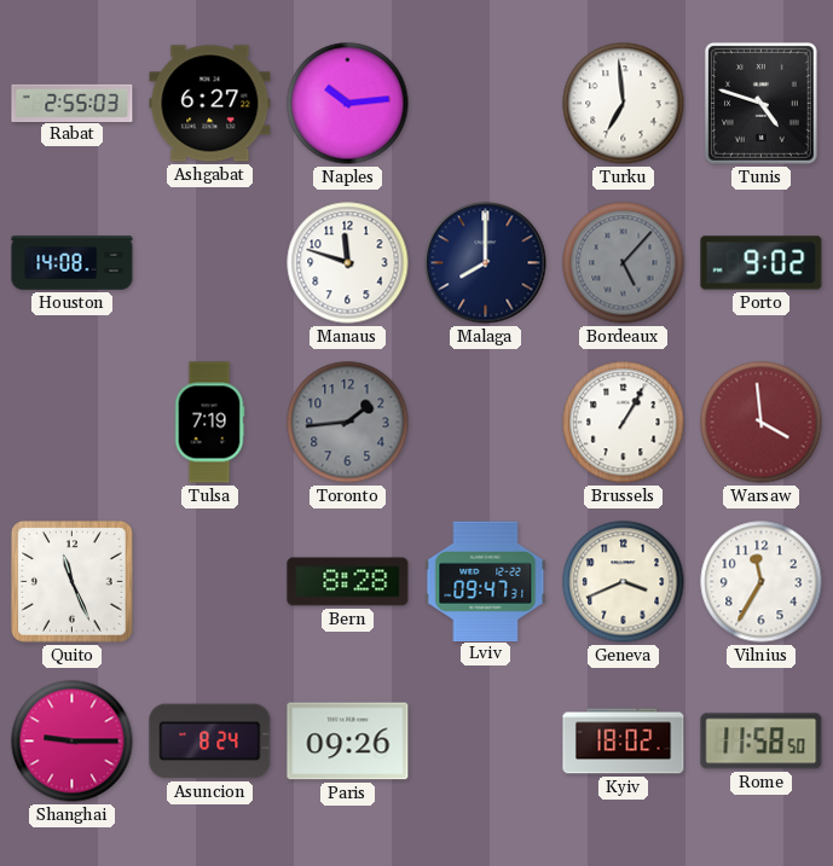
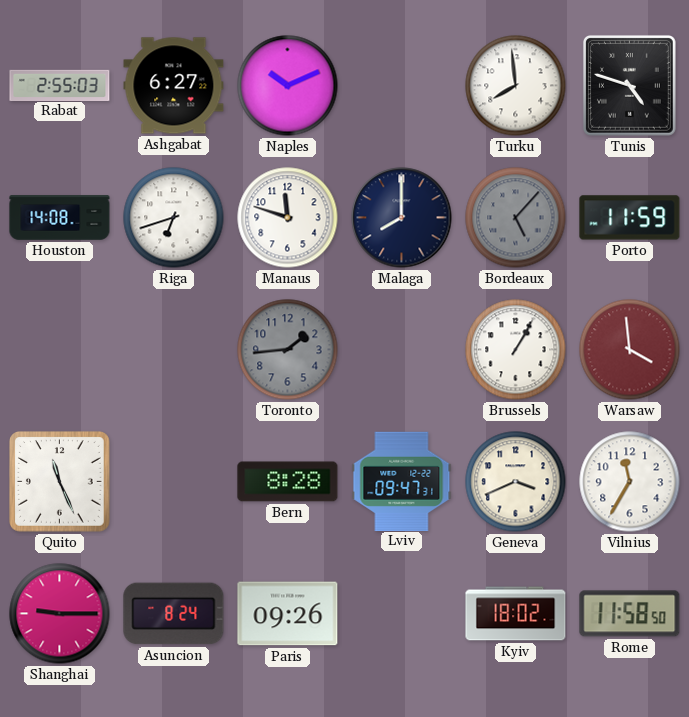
Naples: 10:14 -> 10:11 (288, 86)
Turku: 6:59 -> 7:59 (516, 86)
Riga: none -> 6:42 (174, 218)
Porto: 9:02 -> 11:59 (630, 218)
Tulsa: 7:19 -> none (209, 423)
